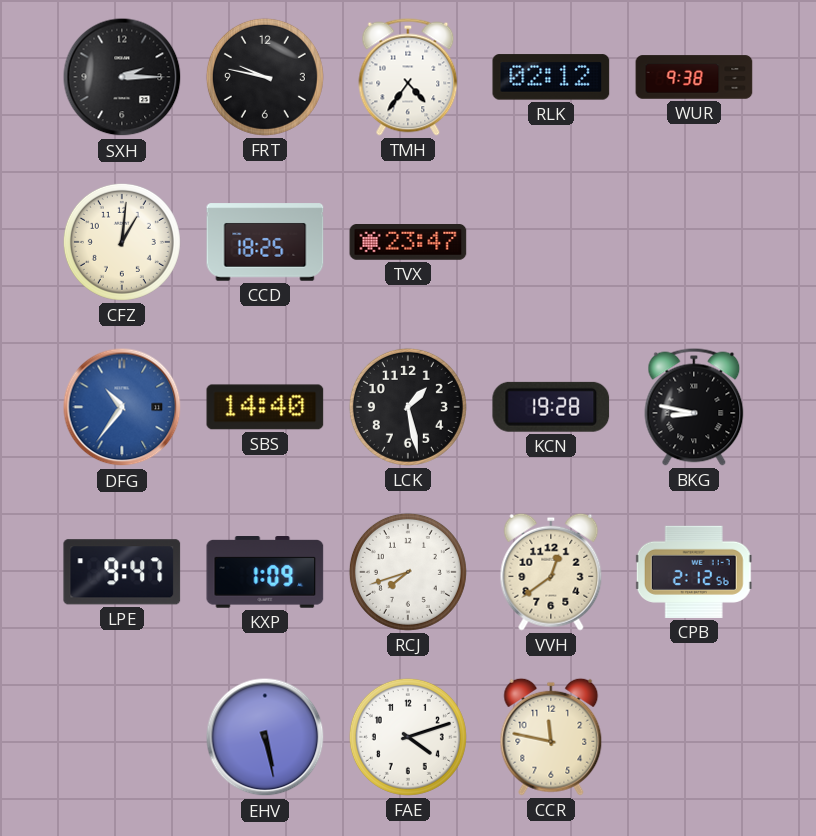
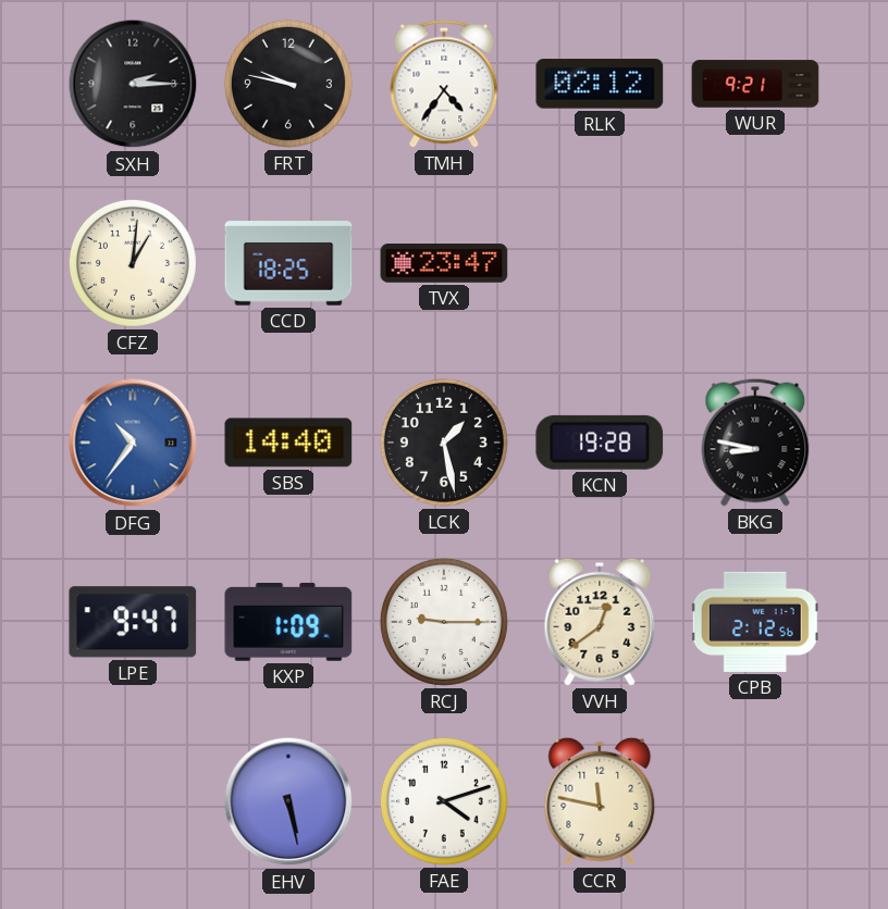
WUR: 9:38 -> 9:21 (755, 84)
RCJ: 7:42 -> 9:15 (444, 622)
